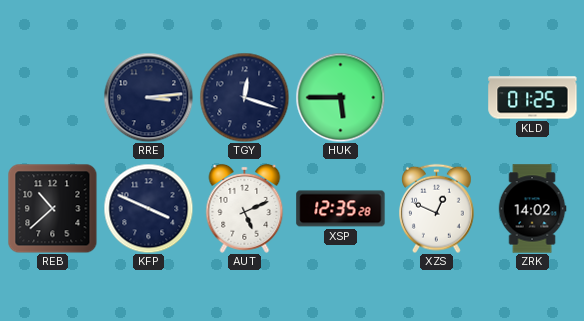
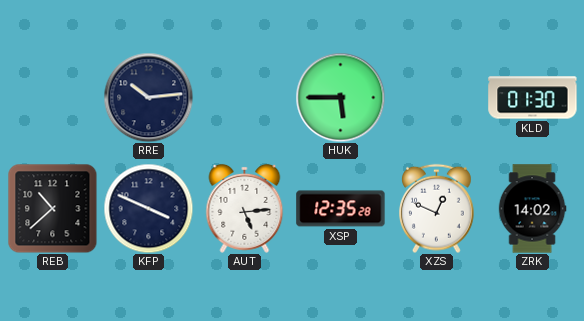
RRE: 3:14 -> 10:14 (148, 97)
TGY: 12:18 -> none (244, 97)
KLD: 01:25 -> 01:30 (533, 98)
AUT: 5:11 -> 5:14 (245, 208)
